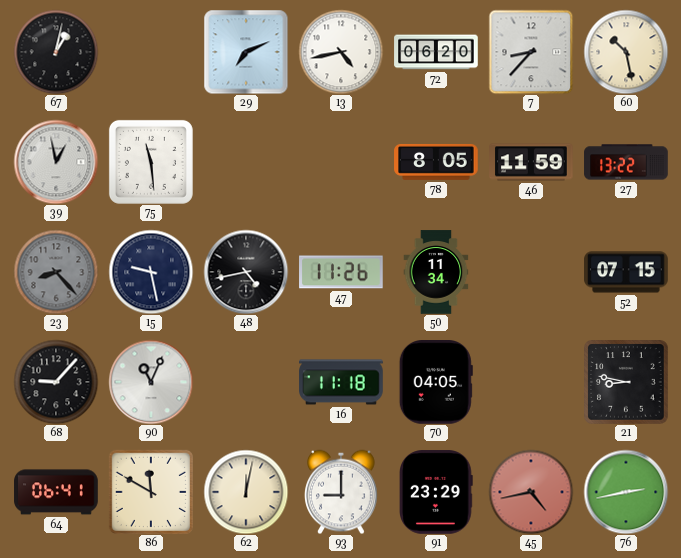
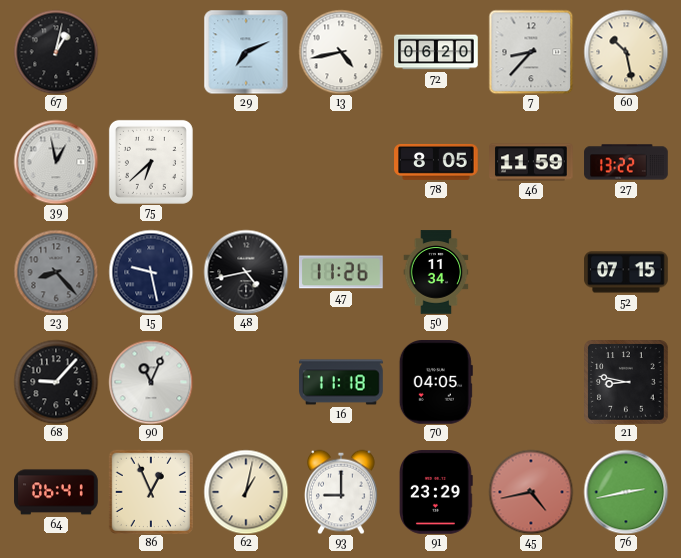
75: 11:29 -> 6:38 (151, 162)
86: 11:50 -> 12:56 (151, 492)
62: 12:02 -> 1:02 (246, 492)
